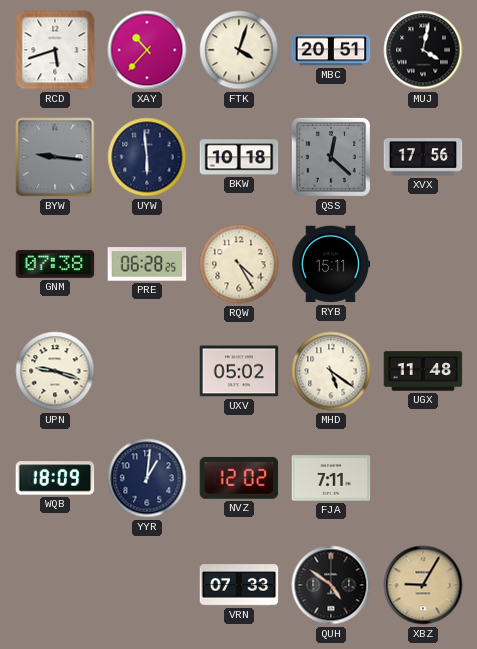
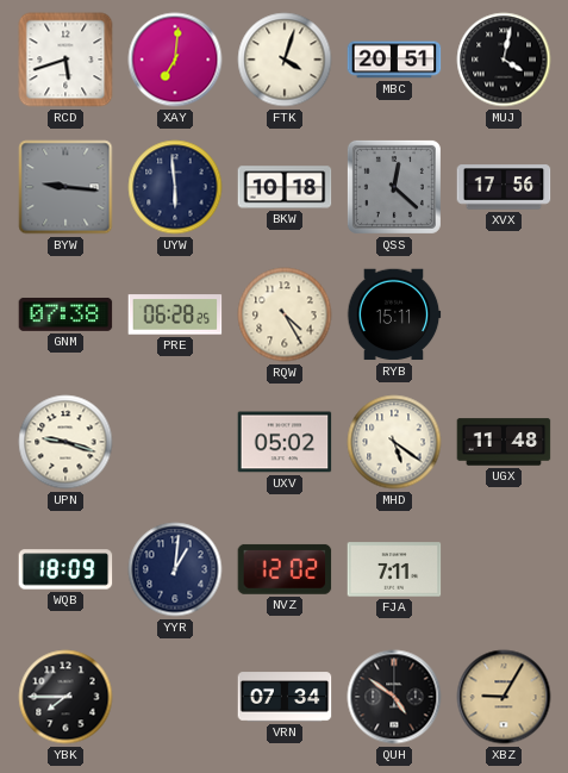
XAY: 10:37 -> 7:01 (175, 60)
YBK: none -> 7:45 (65, 697)
VRN: 07:33 -> 07:34 (285, 697)
